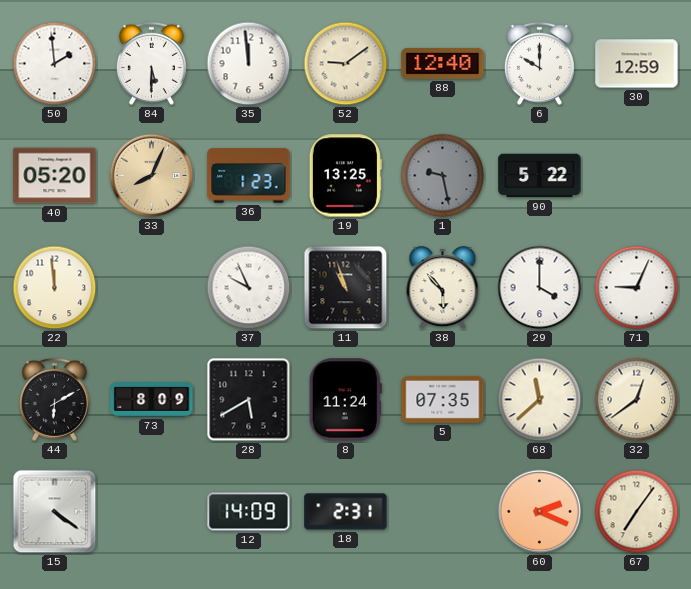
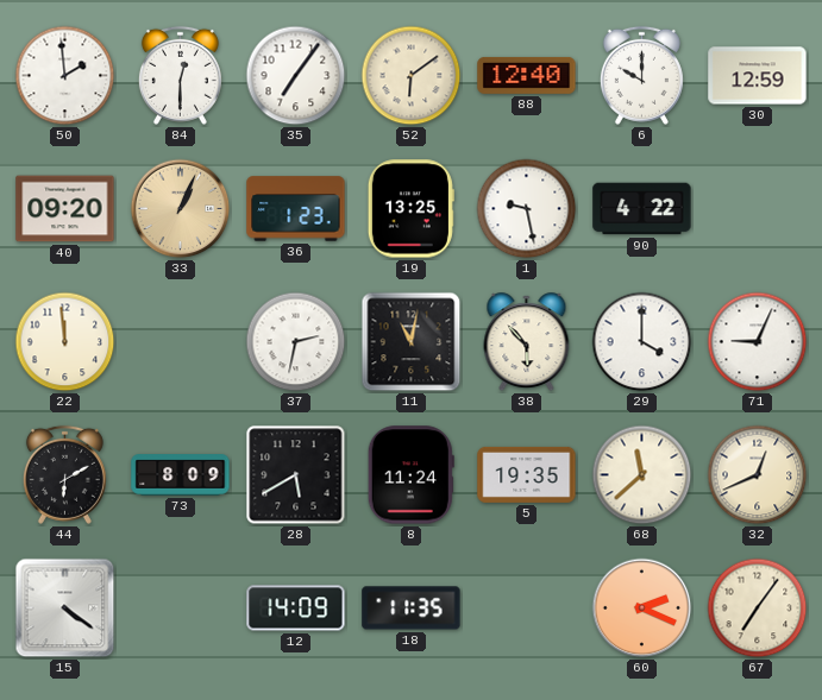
84: 5:30 -> 12:30 (180, 75)
35: 11:59 -> 7:06 (296, 76)
52: 9:09 -> 6:09 (412, 76)
40: 05:20 -> 09:20 (65, 209)
33: 8:04 -> 1:04 (181, 209)
1 dial: grey -> white (527, 209)
90: 5:22 -> 4:22 (642, 209)
37: 9:56 -> 2:32 (296, 342)
11: 10:57 -> 11:02 (412, 342)
5: 07:35 -> 19:35 (527, 474)
32: 12:39 -> 12:41 (758, 475)
18: 2:31 -> 11:35 (412, 608)
